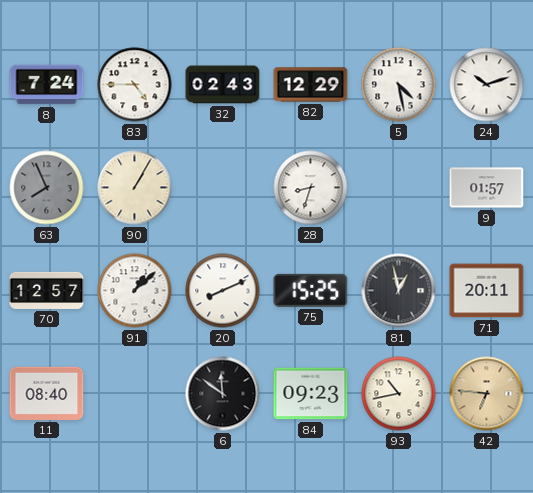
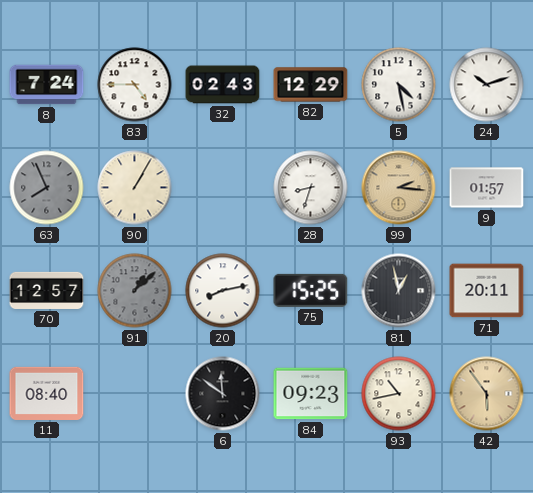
99: none -> 2:16 (399, 188)
91 dial: white -> grey (135, 291)
20: 8:11 -> 8:13 (223, 291)
42: 6:46 -> 5:54 (487, 394)
